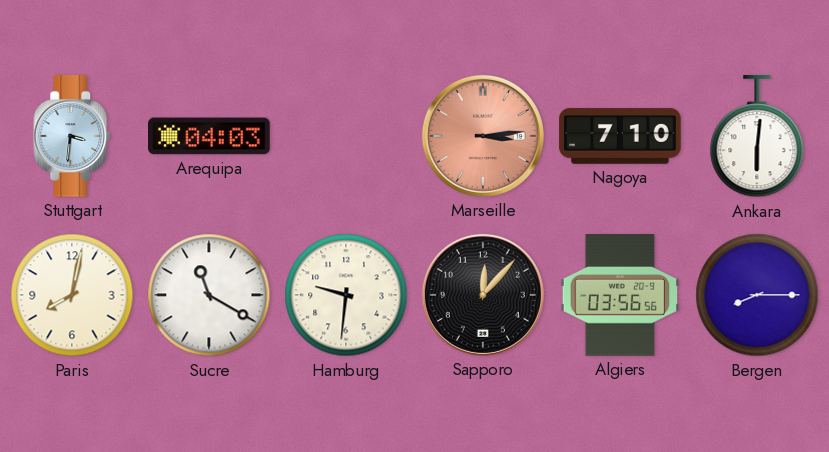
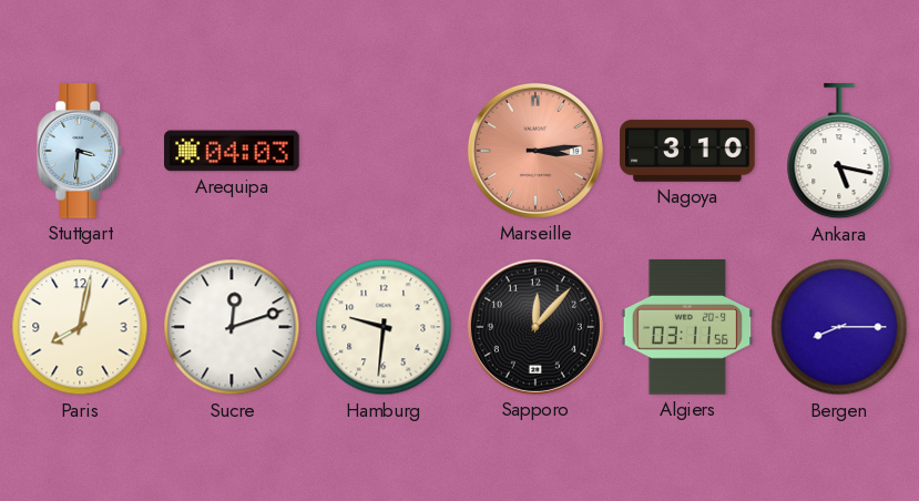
Nagoya: 7:10 -> 3:10 (687, 151)
Ankara: 6:01 -> 5:17 (839, 152)
Sucre: 11:20 -> 12:12 (232, 327)
Algiers: 03:56 -> 03:11 (687, 327)
